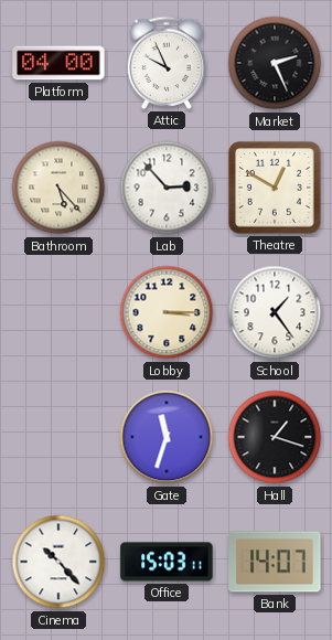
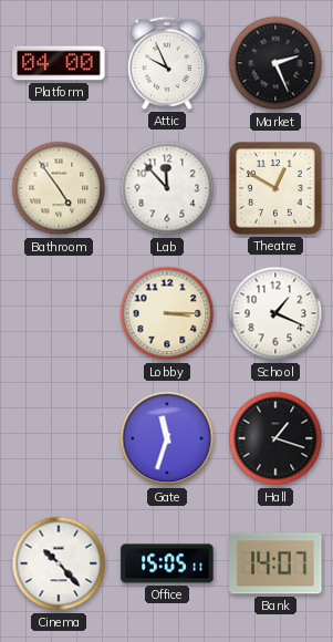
Bathroom: 5:23 -> 4:54 (59, 188)
Lab: 2:53 -> 11:53 (167, 188)
School: 1:24 -> 1:19 (275, 313)
Office: 15:03 -> 15:05 (167, 563)
